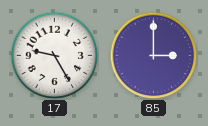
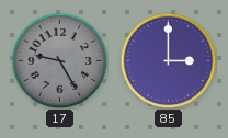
17 dial: white -> grey (59, 60)
